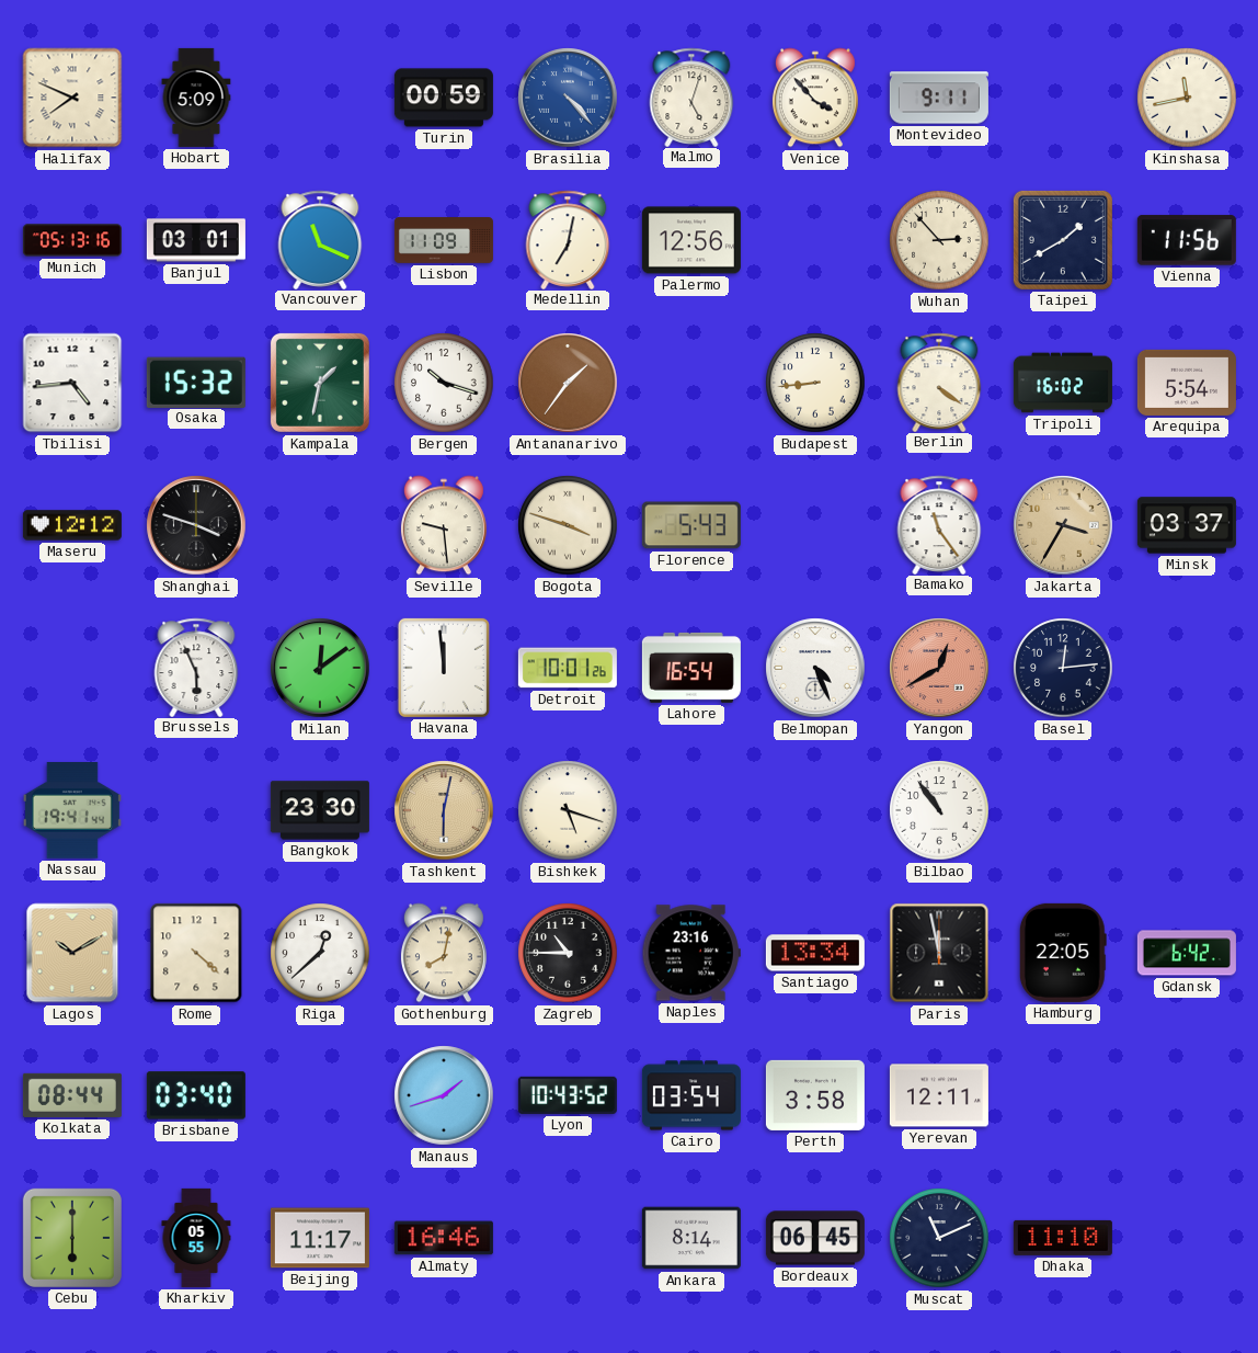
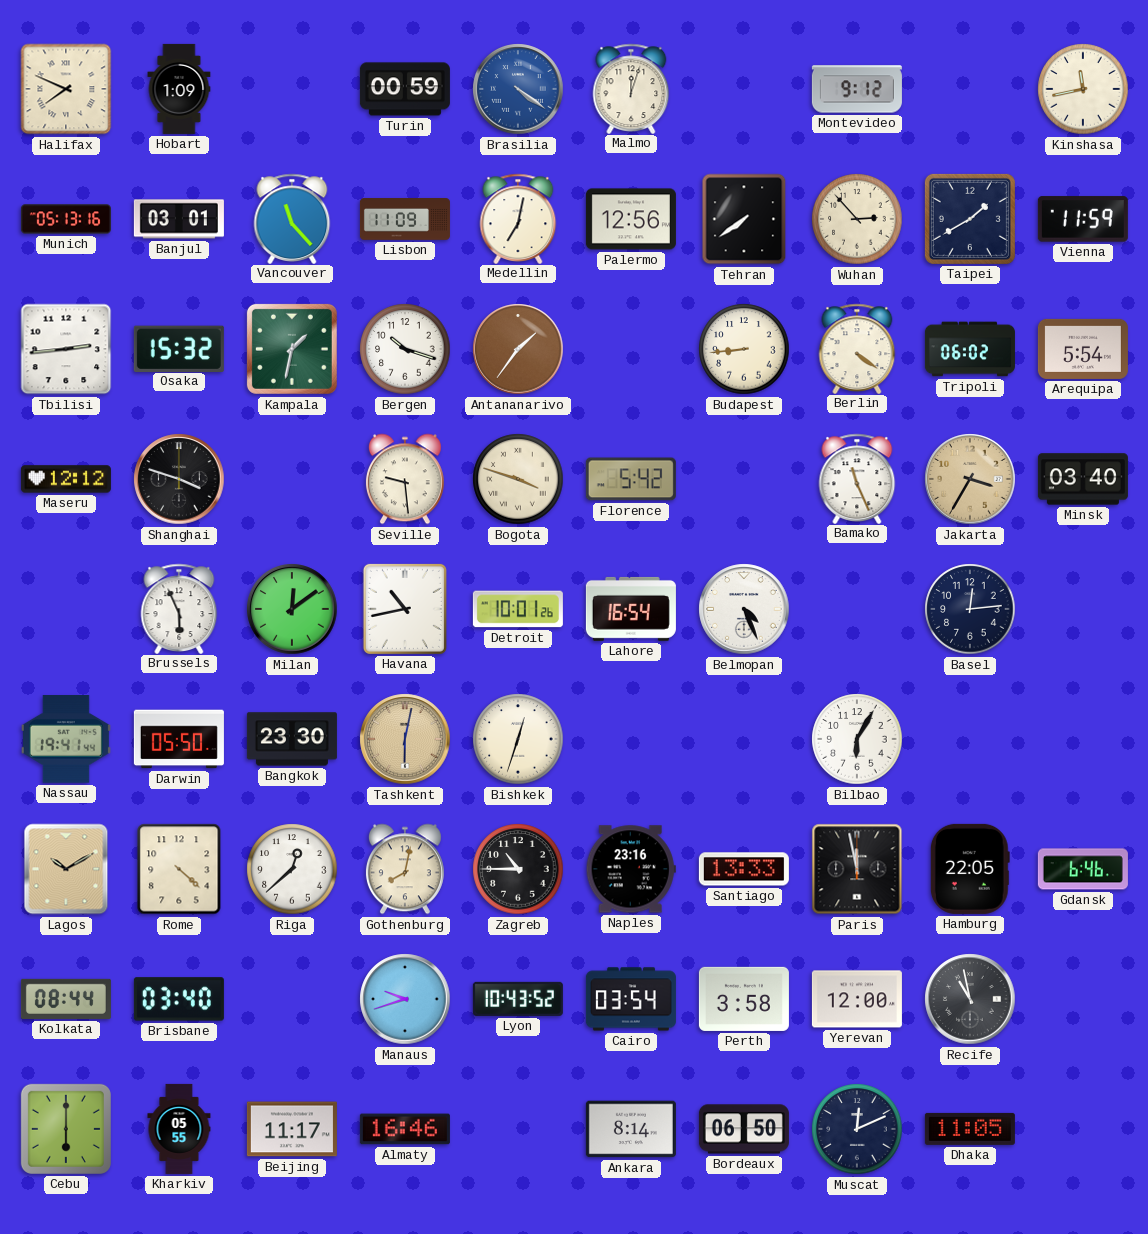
Hobart: 5:09 -> 1:09 (179, 89)
Brasilia: 4:23 -> 4:21 (518, 89)
Malmo: 5:03 -> 12:03 (631, 88)
Venice: 3:53 -> none (815, 98)
Montevideo: 9:11 -> 9:12 (857, 89)
Vancouver: 11:19 -> 11:23 (292, 218)
Tehran: none -> 7:39 (744, 219)
Vienna: 11:56 -> 11:59 (1083, 219)
Tbilisi: 4:44 -> 2:44 (66, 349)
Tripoli: 16:02 -> 06:02 (970, 349)
Florence: 5:43 -> 5:42 (631, 479)
Bamako: 11:24 -> 11:26 (857, 478)
Minsk: 03:37 -> 03:40 (1083, 479)
Havana: 11:59 -> 10:43 (405, 609)
Yangon: 12:40 -> none (939, 668)
Darwin: none -> 05:50 (179, 739)
Bishkek: 5:18 -> 12:33 (518, 739)
Bilbao: 10:54 -> 6:05 (857, 739)
Santiago: 13:34 -> 13:33 (744, 869)
Gdansk: 6:42 -> 6:46 (1083, 869)
Manaus: 1:42 -> 9:42 (405, 999)
Yerevan: 12:11 -> 12:00 (857, 999)
Recife: none -> 10:58 (970, 999)
Bordeaux: 06:45 -> 06:50 (744, 1129)
Muscat: 11:11 -> 12:11 (857, 1129)
Dhaka: 11:10 -> 11:05 (970, 1129)
